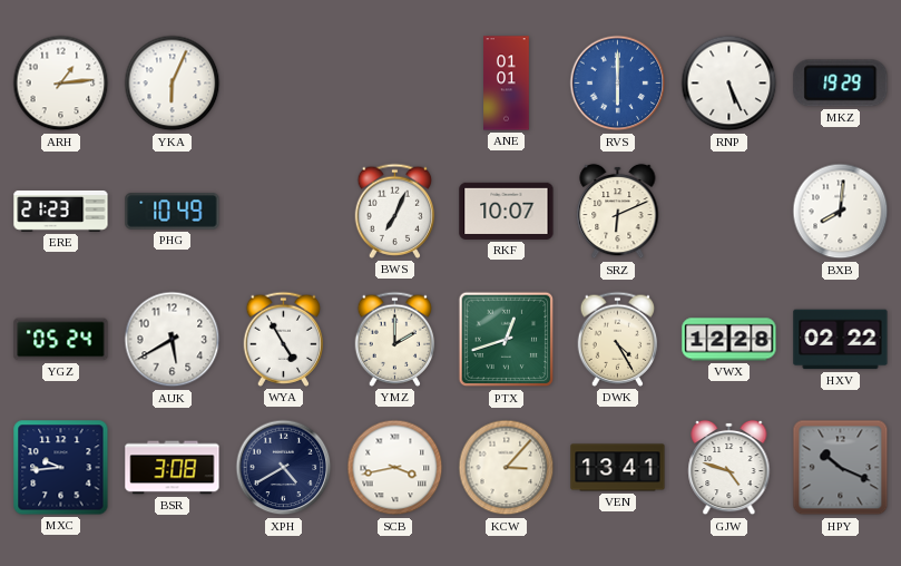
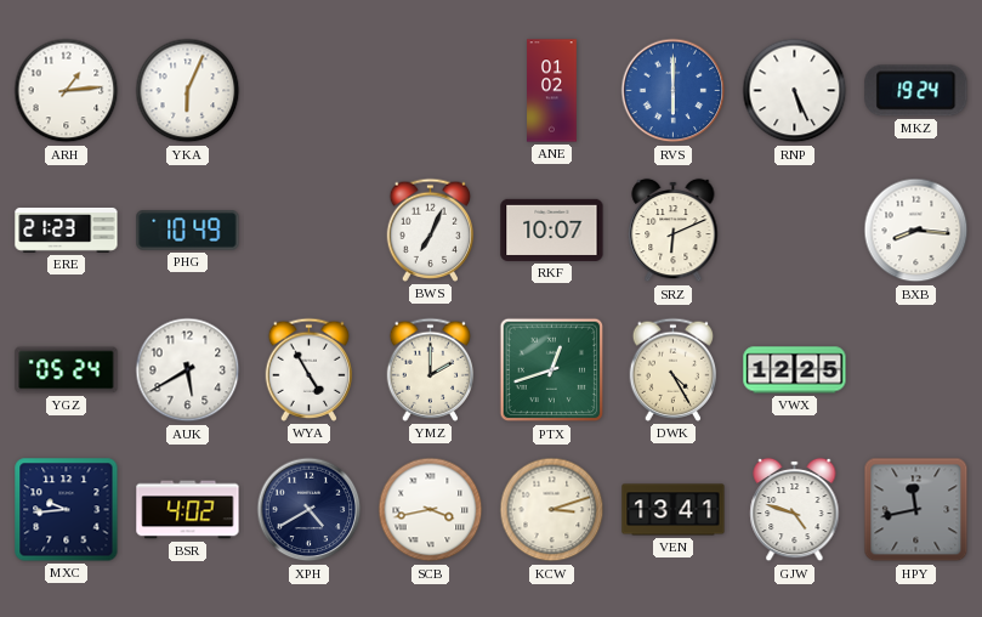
ANE: 01:01 -> 01:02 (552, 91)
MKZ: 19:29 -> 19:24 (916, 91)
BXB: 8:01 -> 8:16 (916, 231)
VWX: 12:28 -> 12:25 (795, 370)
HXV: 02:22 -> none (841, 340)
BSR: 3:08 -> 4:02 (188, 510)
KCW: 3:07 -> 3:12 (552, 510)
HPY: 10:19 -> 11:43 (916, 510)
